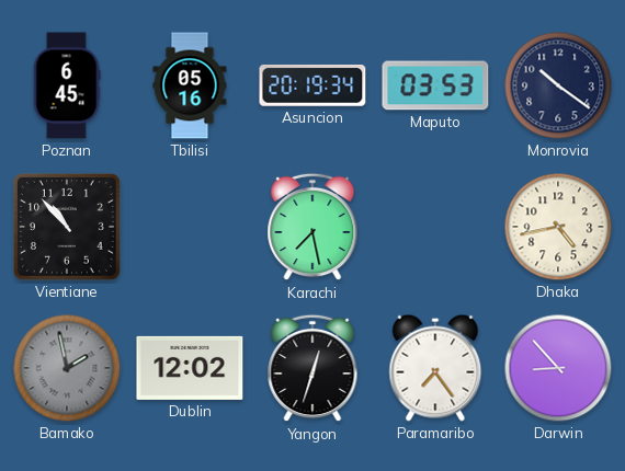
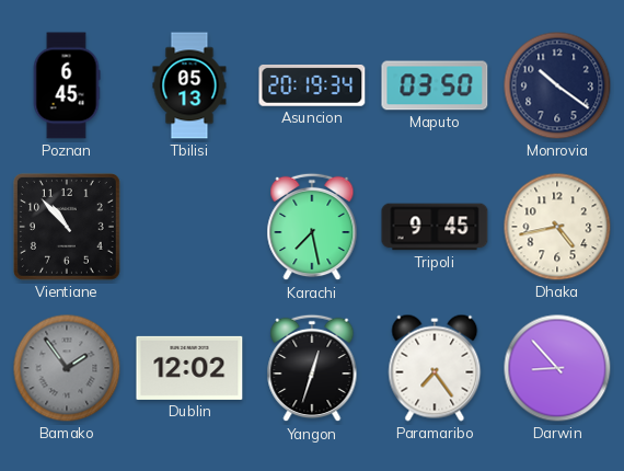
Tbilisi: 05:16 -> 05:13 (189, 85)
Maputo: 03:53 -> 03:50 (435, 85)
Tripoli: none -> 9:45 (435, 227)
Bamako: 1:58 -> 1:54 (67, 368)
